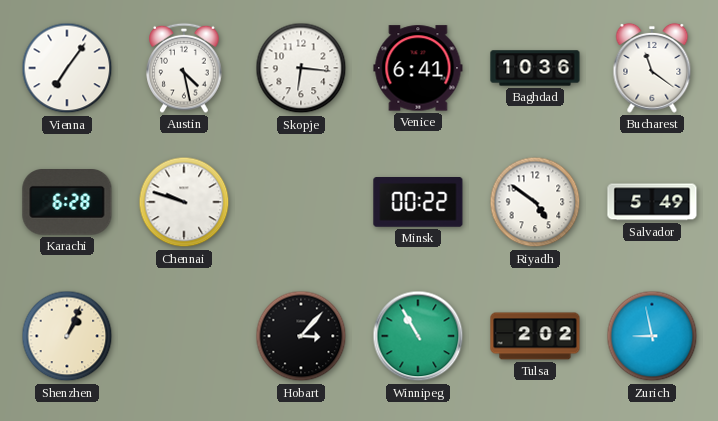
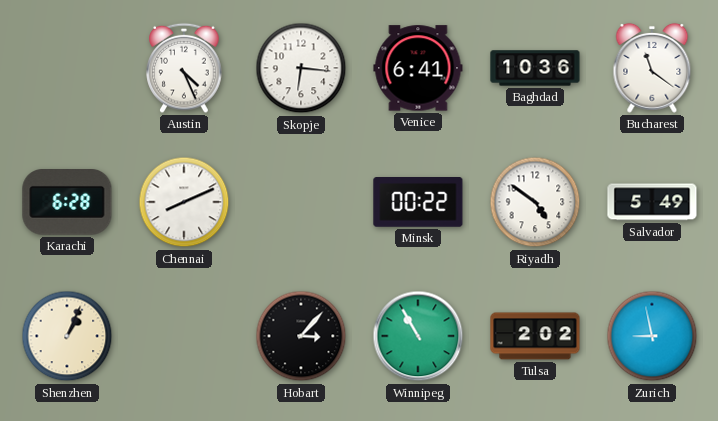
Vienna: 7:06 -> none (67, 68)
Austin: 4:28 -> 4:26 (184, 68)
Chennai: 9:48 -> 8:11 (184, 202)
